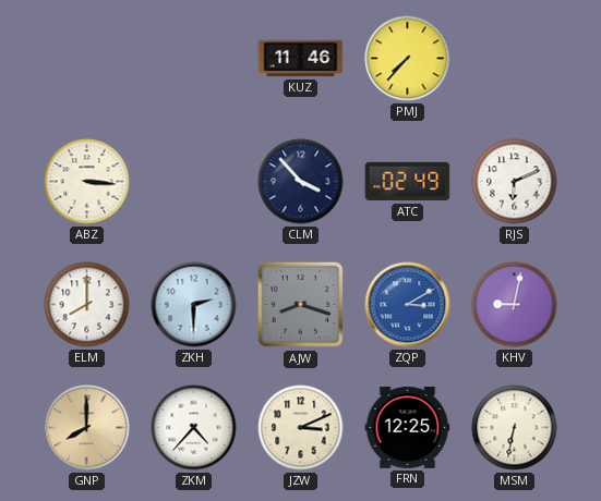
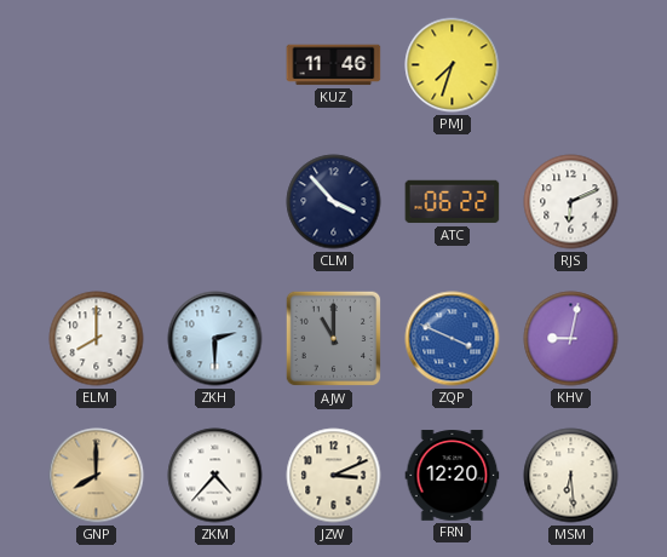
PMJ: 7:37 -> 7:33 (453, 65)
ABZ: 3:16 -> none (87, 182)
ATC: 02:49 -> 06:22 (453, 202)
AJW: 8:18 -> 11:00 (334, 339)
ZQP: 3:10 -> 3:49 (453, 339)
FRN: 12:25 -> 12:20 (453, 476)
MSM: 6:32 -> 6:29 (571, 476)
